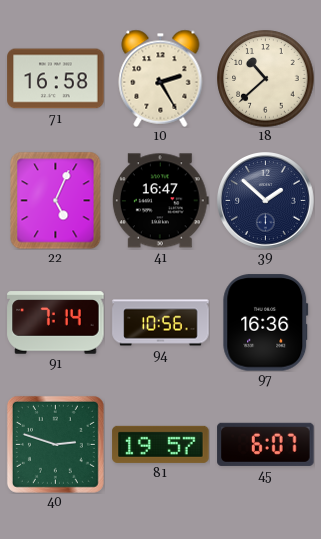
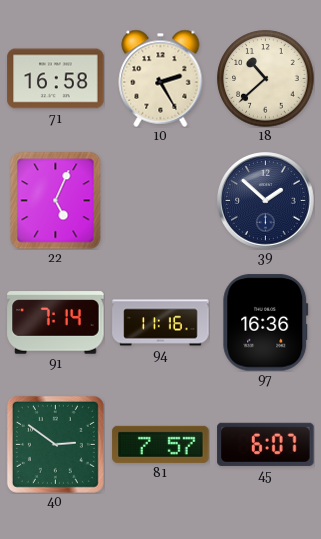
41: 16:47 -> none (160, 201)
94: 10:56 -> 11:16 (161, 323)
40: 2:48 -> 2:51 (55, 444)
81: 19:57 -> 7:57 (161, 444)
